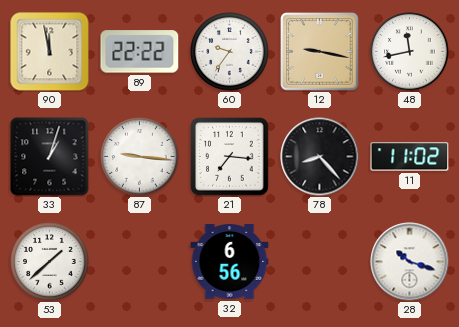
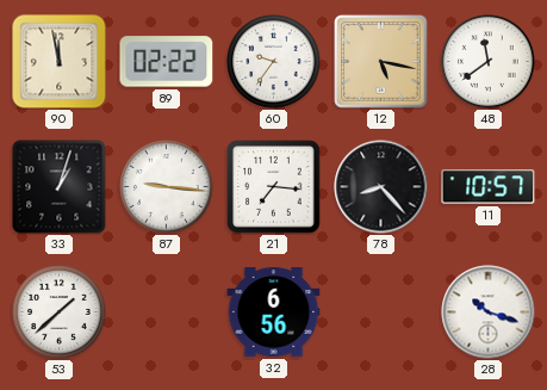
89: 22:22 -> 02:22 (167, 62)
12: 9:17 -> 5:17 (381, 62)
48: 11:43 -> 11:39 (489, 62)
11: 11:02 -> 10:57 (489, 187)
